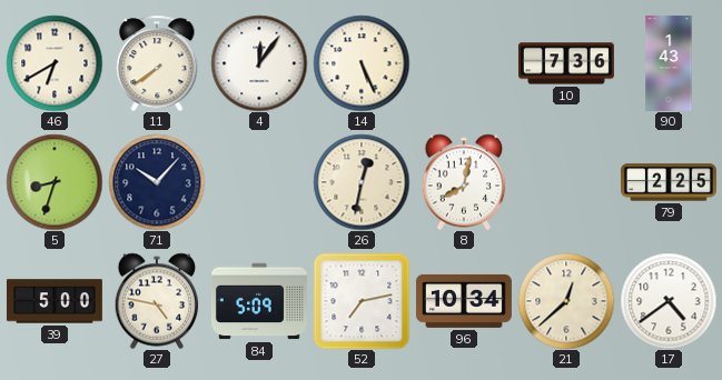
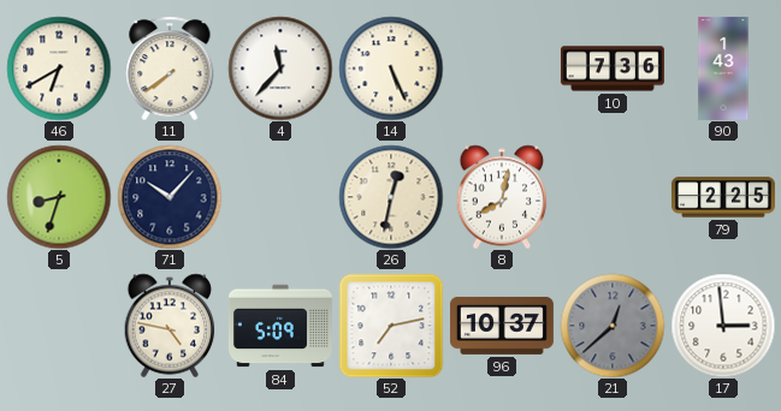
4: 12:06 -> 11:37 (280, 68)
39: 5:00 -> none (55, 301)
96: 10:34 -> 10:37 (502, 326)
21 dial: cream -> grey (613, 326)
17: 4:39 -> 2:59 (723, 326)
